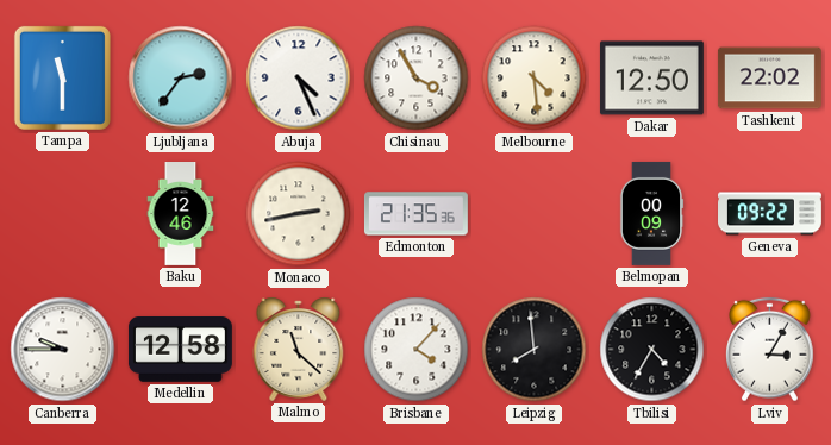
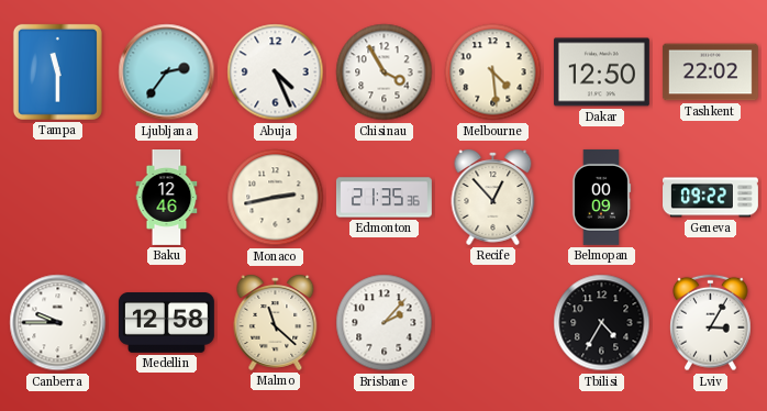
Recife: none -> 12:53 (493, 197)
Brisbane: 4:07 -> 2:07 (385, 323)
Leipzig: 7:59 -> none (535, 350)
